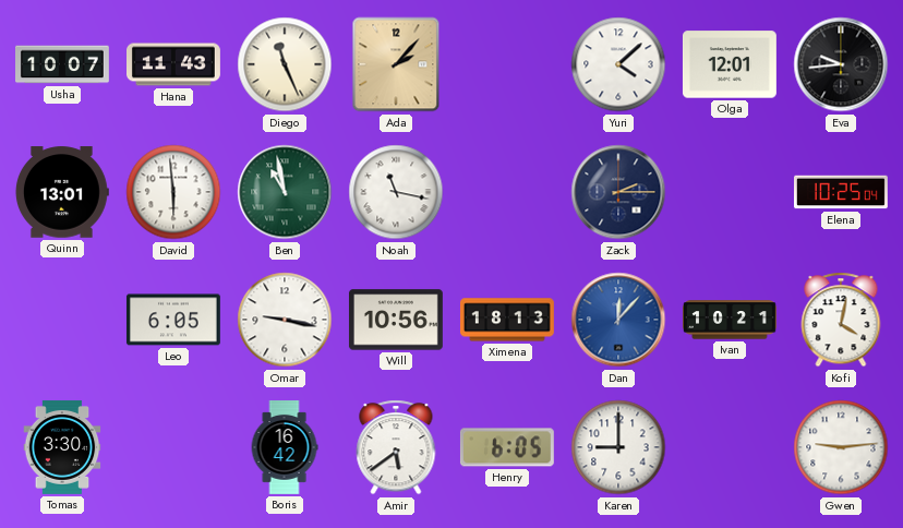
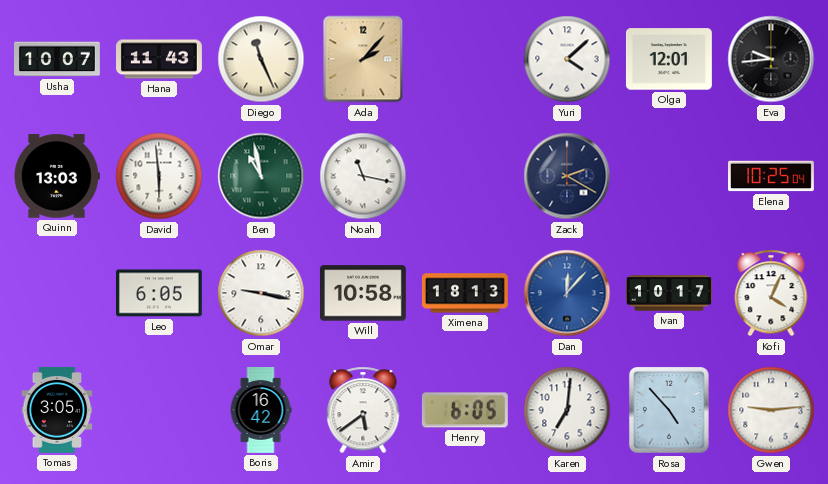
Quinn: 13:01 -> 13:03 (56, 176)
Zack: 2:15 -> 2:20 (567, 176)
Will: 10:56 -> 10:58 (363, 293)
Ivan: 10:21 -> 10:17 (670, 293)
Kofi: 4:02 -> 4:04 (771, 293)
Tomas: 3:30 -> 3:05 (57, 410)
Karen: 9:00 -> 7:01 (567, 410)
Rosa: none -> 4:53 (669, 411)
